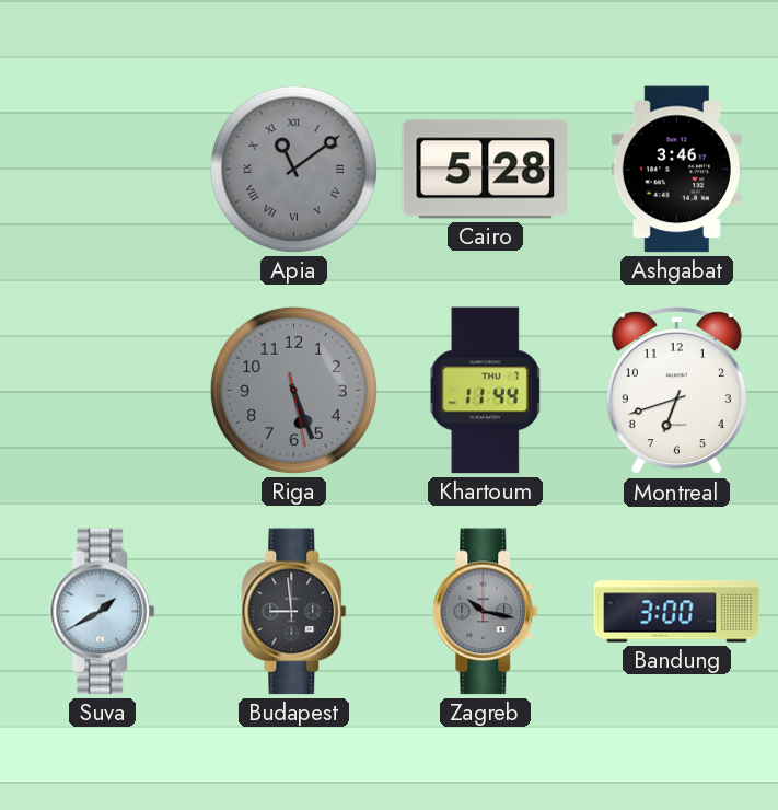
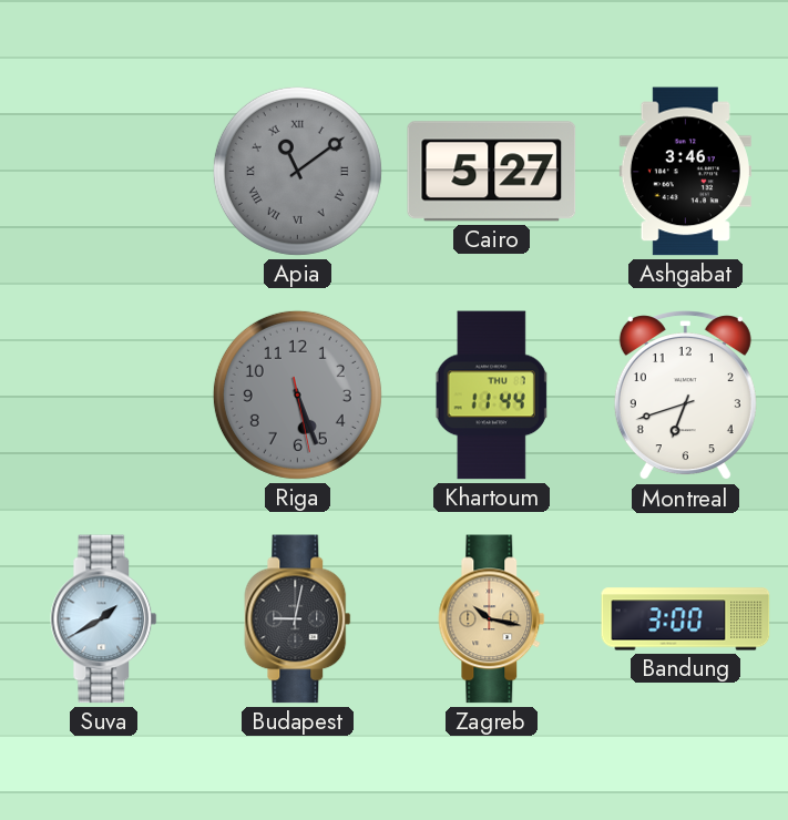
Cairo: 5:28 -> 5:27 (492, 172)
Budapest: 8:59 -> 9:02 (298, 619)
Zagreb dial: grey -> champagne (492, 619)
